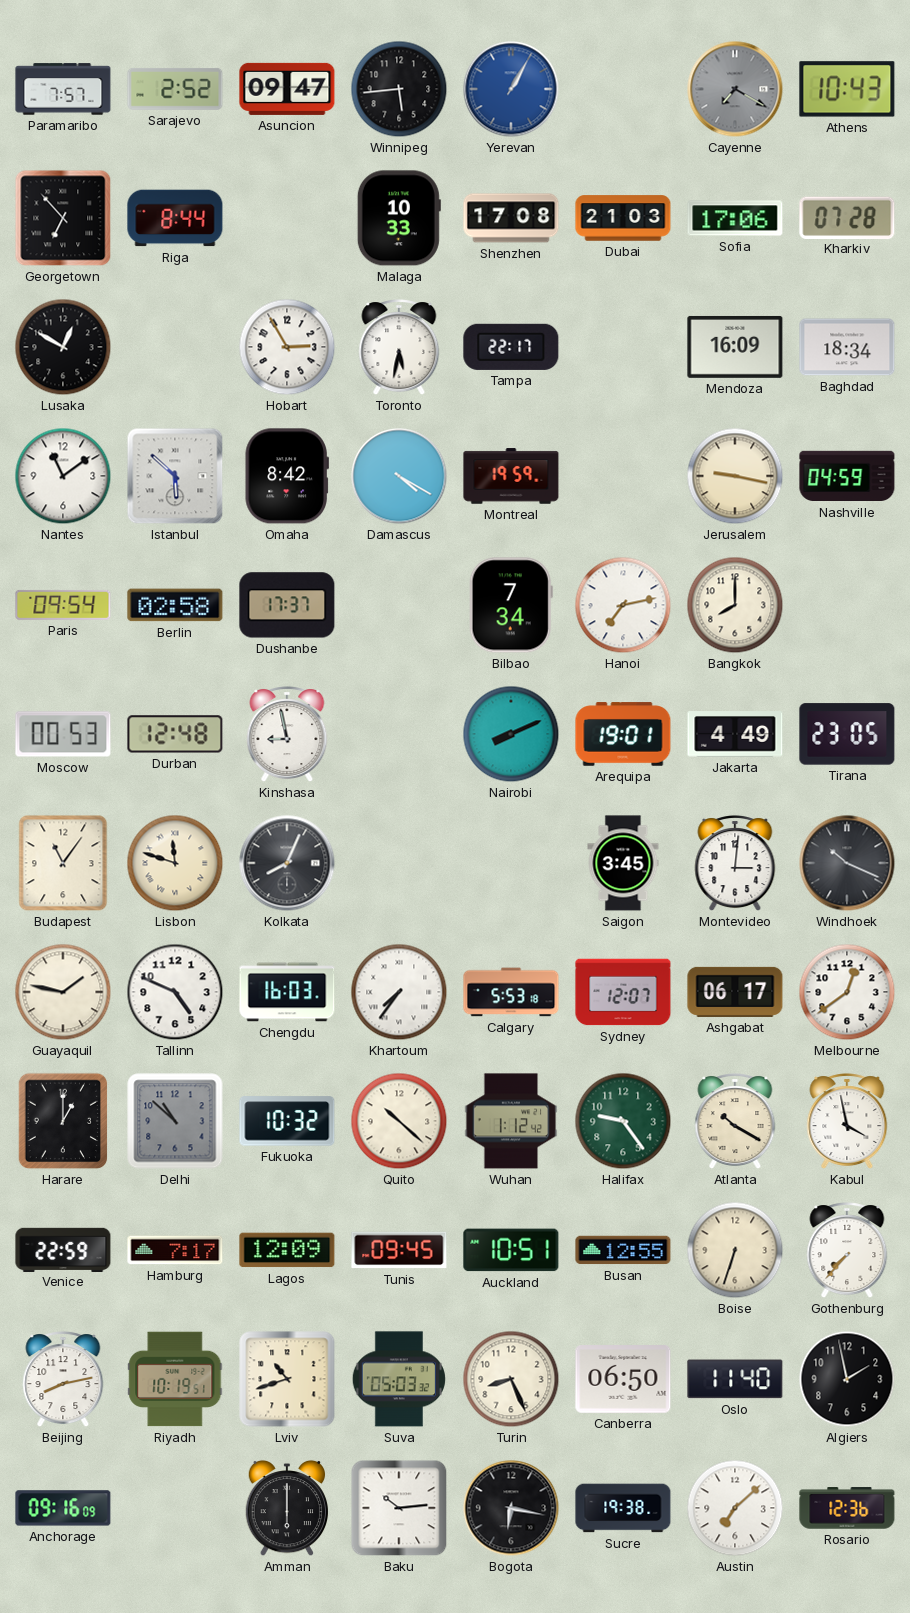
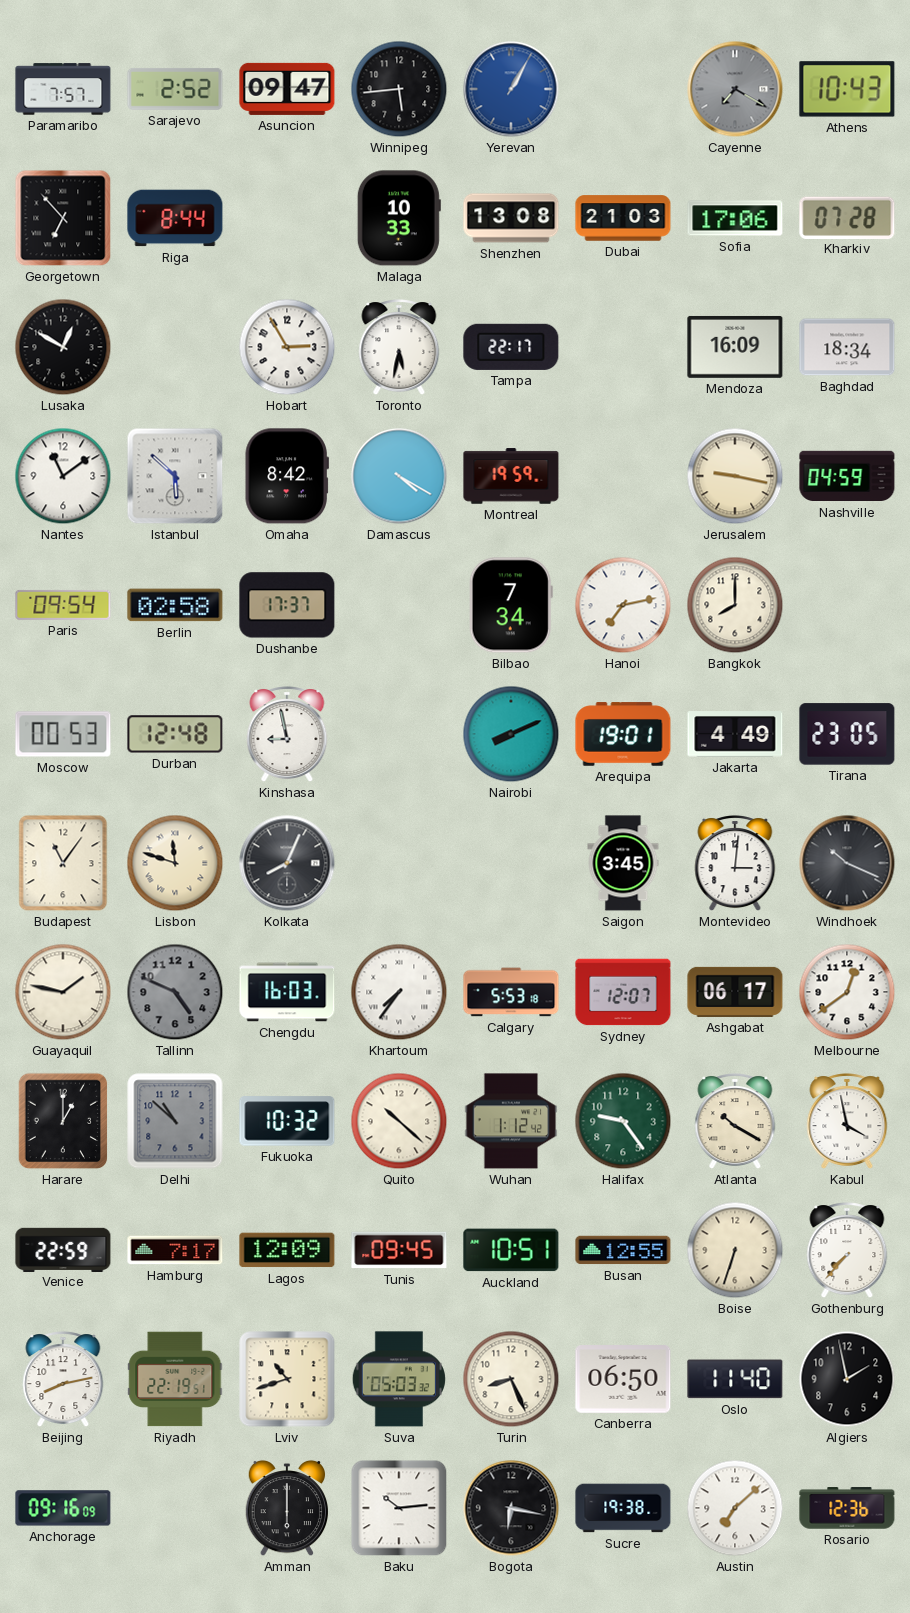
Shenzhen: 17:08 -> 13:08 (511, 218)
Tallinn dial: white -> grey (175, 992)
Riyadh: 10:19 -> 22:19 (175, 1379)
